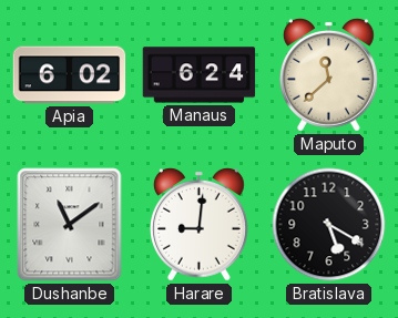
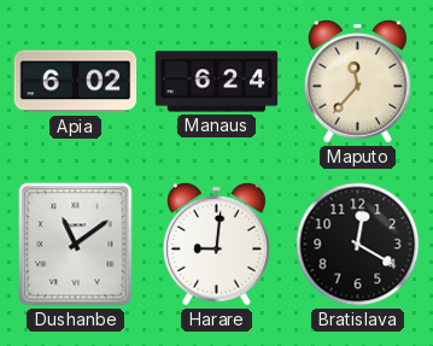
Maputo: 11:38 -> 11:37 (357, 81)
Bratislava: 5:20 -> 12:20 (358, 245)
